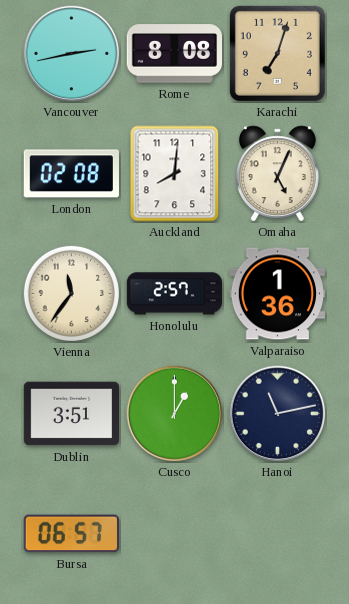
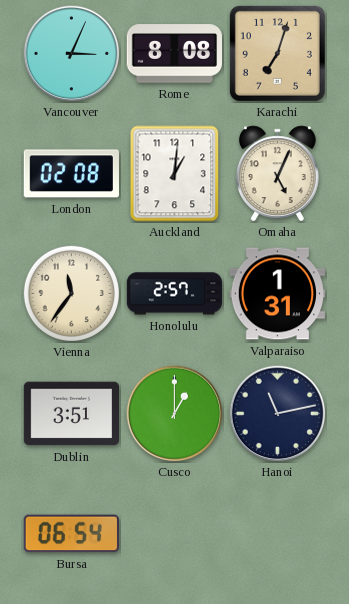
Vancouver: 2:43 -> 3:04 (72, 54)
Auckland: 8:01 -> 1:01 (175, 174)
Valparaiso: 1:36 -> 1:31 (277, 294)
Bursa: 06:57 -> 06:54 (71, 534)
